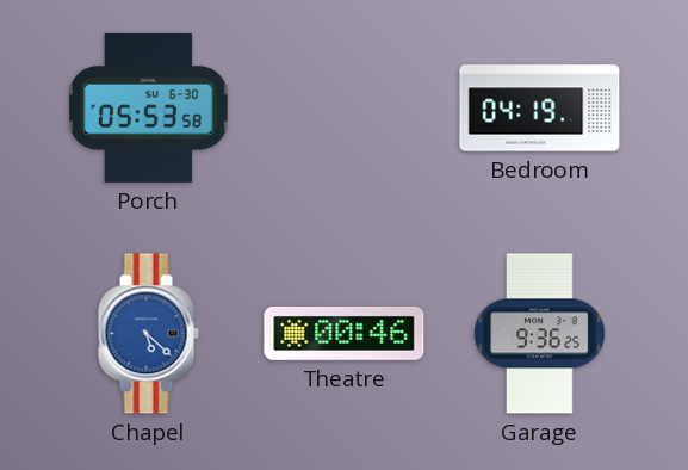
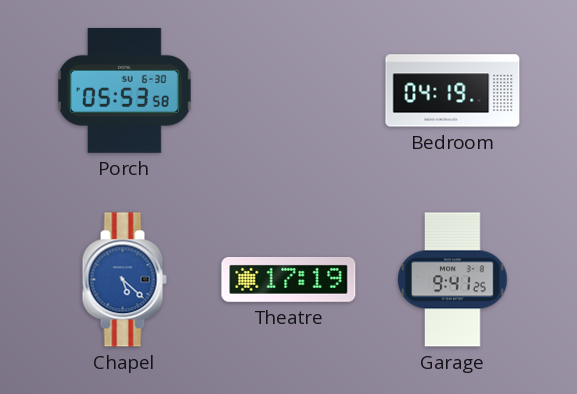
Theatre: 00:46 -> 17:19 (289, 279)
Garage: 9:36 -> 9:41 (453, 280)
